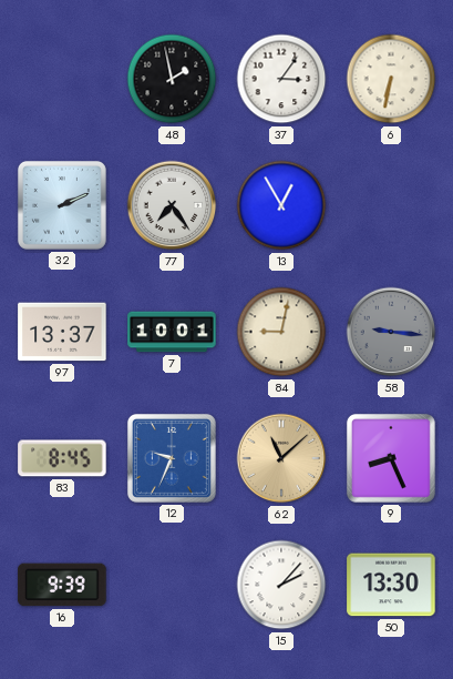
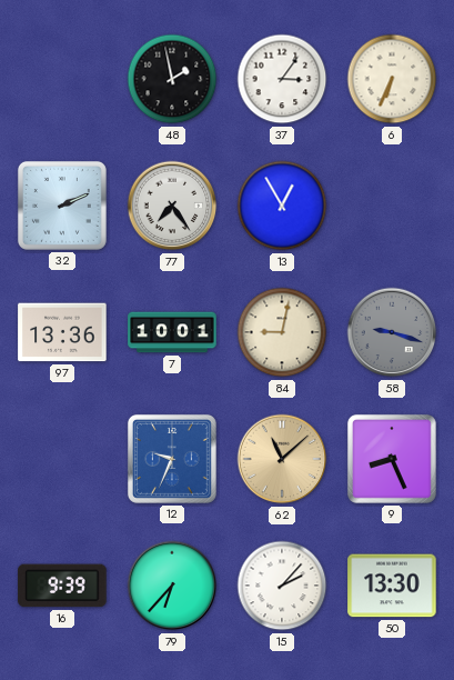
6: 6:32 -> 6:34 (392, 79)
97: 13:37 -> 13:36 (62, 332)
58: 9:16 -> 9:18 (392, 332)
83: 8:45 -> none (62, 458)
79: none -> 6:37 (172, 586)
